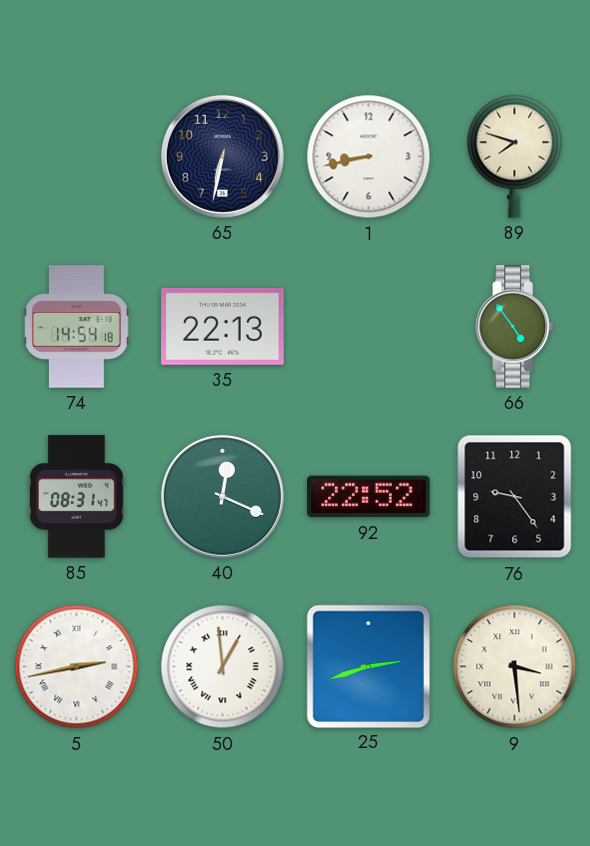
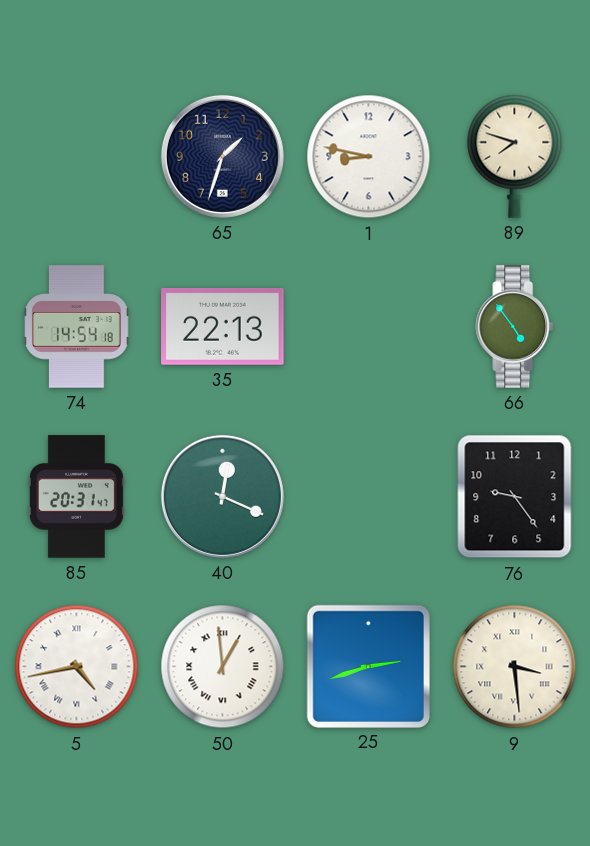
65: 6:32 -> 1:33 (222, 156)
1: 8:43 -> 8:47 (369, 157)
85: 08:31 -> 20:31 (76, 497)
92: 22:52 -> none (369, 497)
5: 2:43 -> 4:43 (77, 667)
